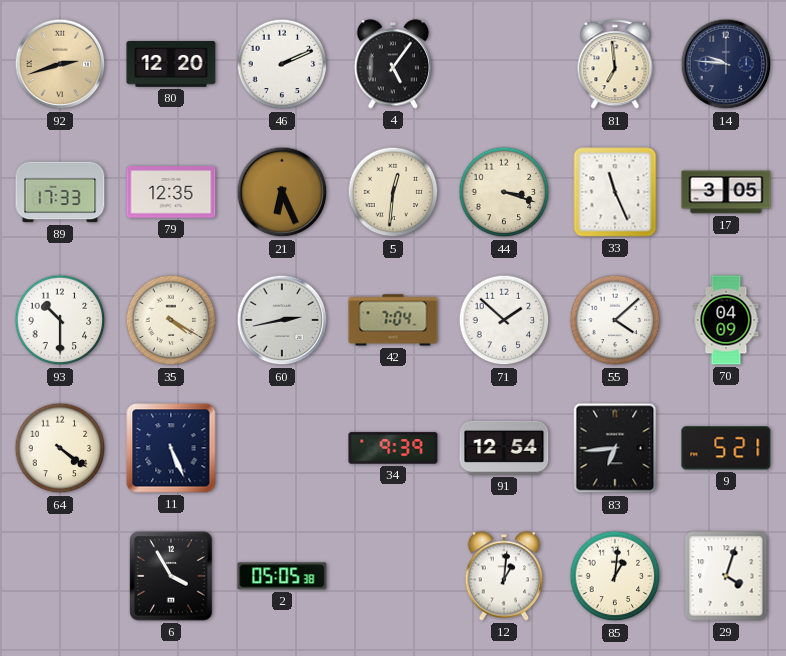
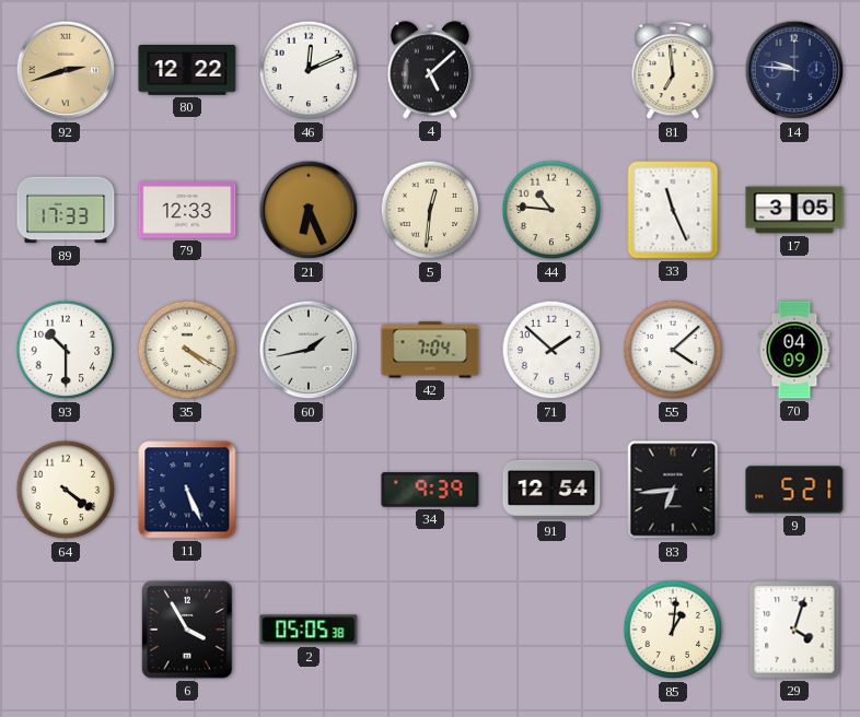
80: 12:20 -> 12:22 (187, 70)
46: 2:11 -> 12:11 (309, 70)
4: 5:06 -> 5:08 (430, 70)
79: 12:35 -> 12:33 (187, 210)
44: 3:18 -> 10:46 (551, 210)
60: 2:43 -> 1:43 (309, 350)
12: 1:01 -> none (504, 576)
